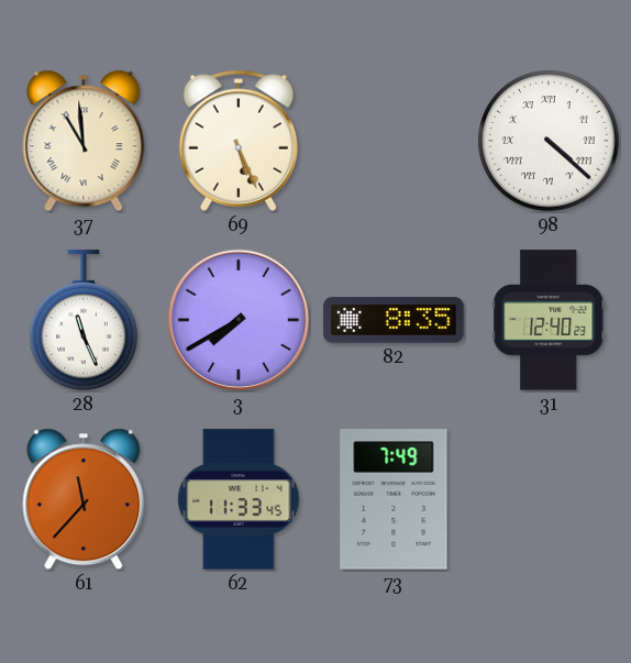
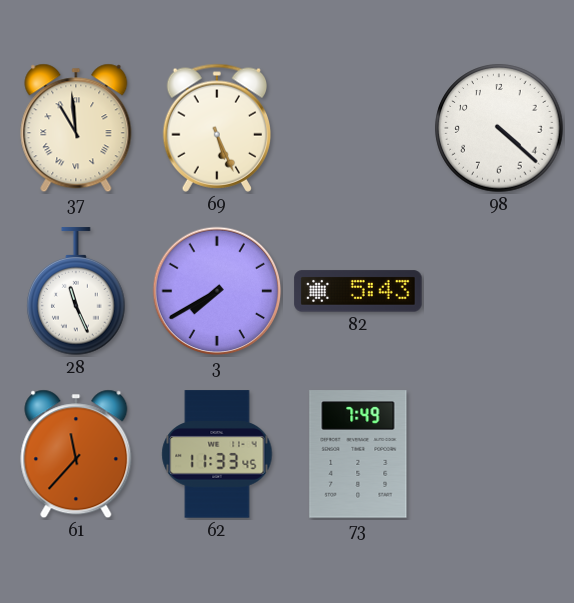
98 numerals: Roman -> Arabic (499, 128)
82: 8:35 -> 5:43 (358, 291)
31: 12:40 -> none (549, 320)
